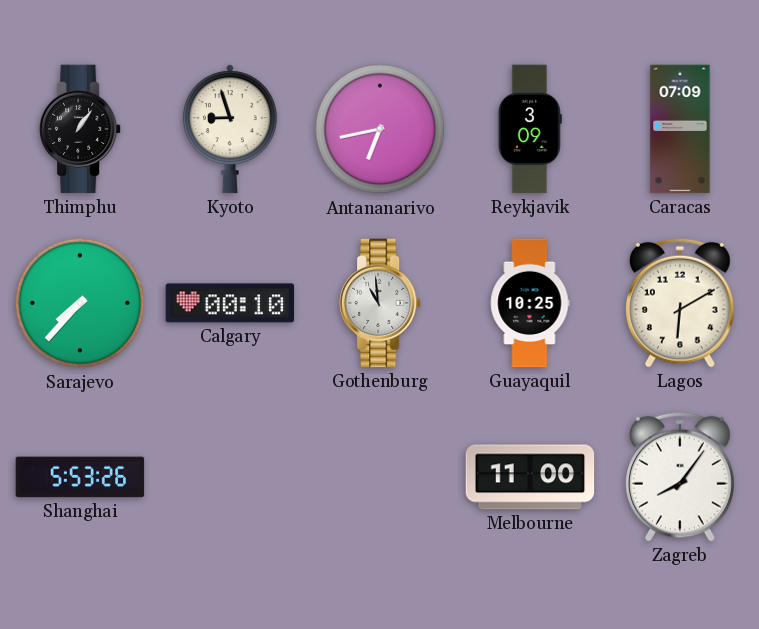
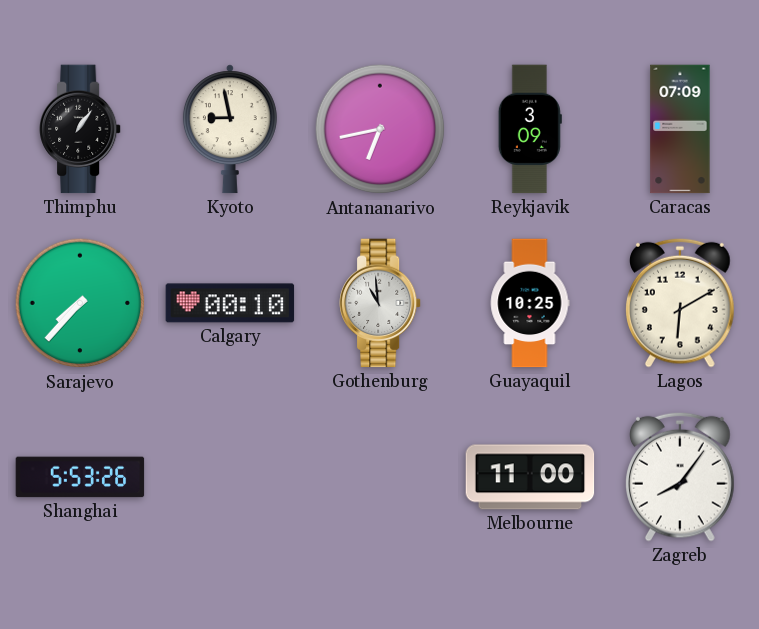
Kyoto: 8:57 -> 8:58 (230, 129)
